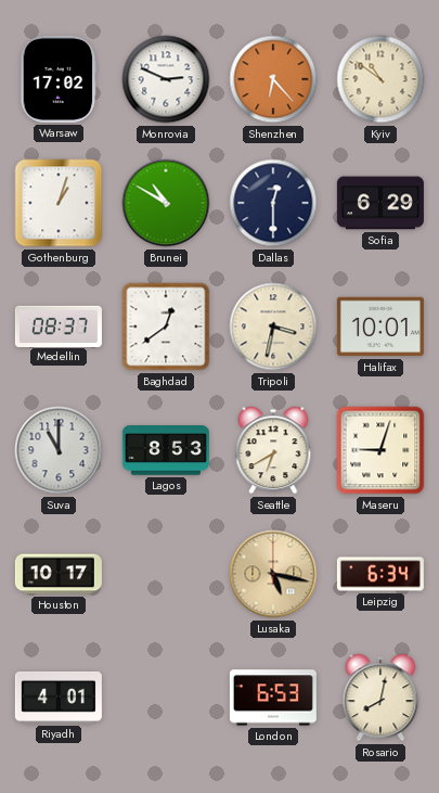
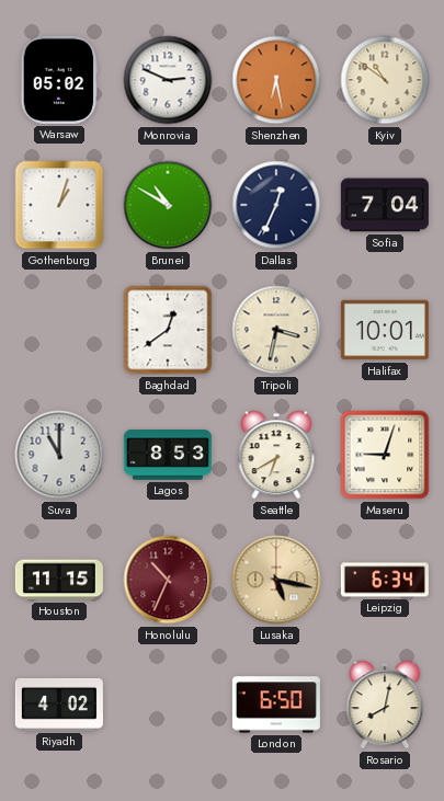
Warsaw: 17:02 -> 05:02 (59, 80)
Shenzhen: 6:23 -> 6:28 (276, 80)
Dallas: 12:30 -> 12:34 (276, 205)
Sofia: 6:29 -> 7:04 (385, 205)
Medellin: 08:37 -> none (59, 325)
Houston: 10:17 -> 11:15 (59, 580)
Honolulu: none -> 10:34 (168, 580)
Riyadh: 4:01 -> 4:02 (59, 705)
London: 6:53 -> 6:50 (276, 705)
